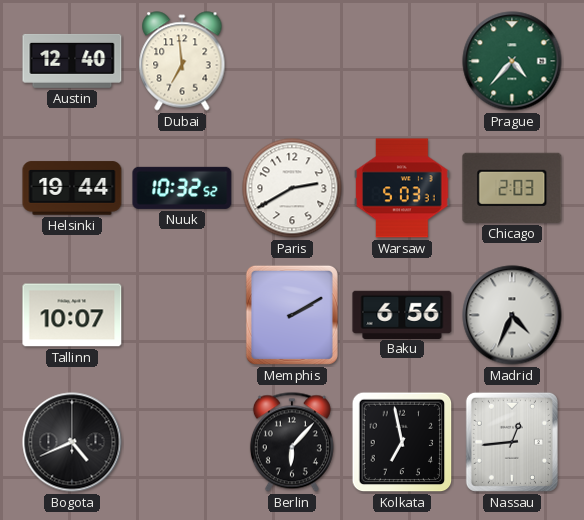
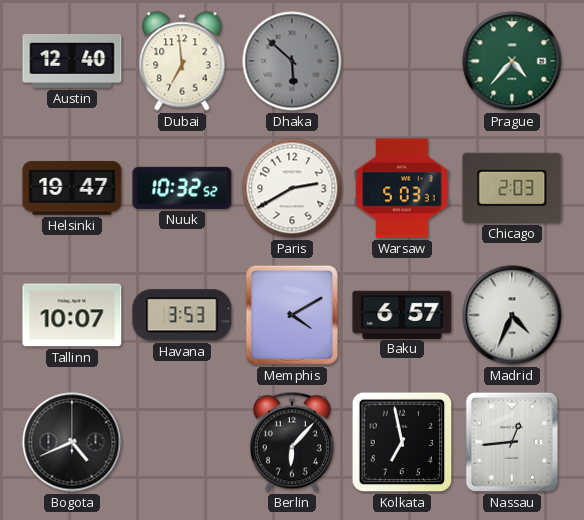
Dhaka: none -> 5:52 (292, 61)
Helsinki: 19:44 -> 19:47 (72, 188)
Havana: none -> 3:53 (182, 315)
Memphis: 2:10 -> 4:10 (292, 315)
Baku: 6:56 -> 6:57 (402, 314)
